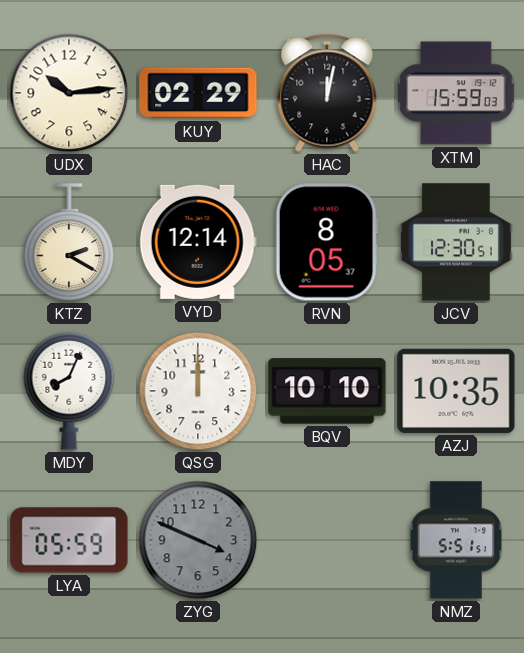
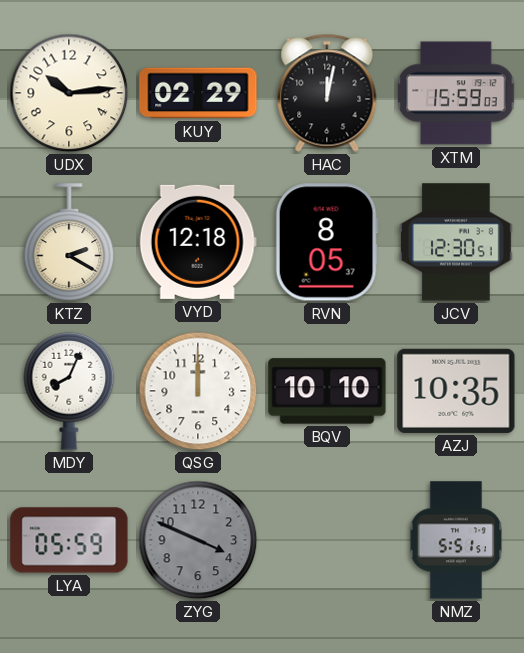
VYD: 12:14 -> 12:18 (198, 242)
